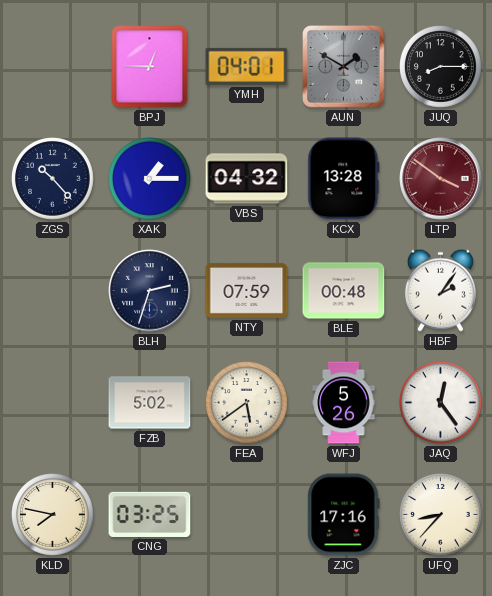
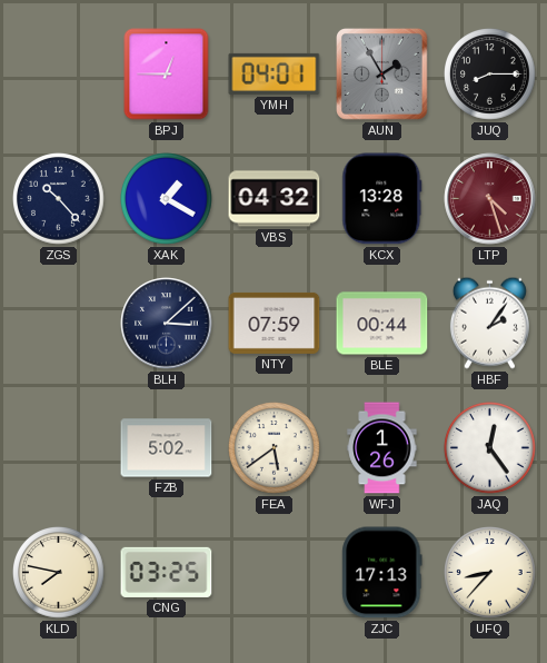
AUN: 1:50 -> 1:55 (382, 75)
XAK: 1:15 -> 1:20 (167, 199)
LTP: 3:51 -> 4:27 (490, 199)
BLH: 2:33 -> 3:08 (167, 324)
BLE: 00:48 -> 00:44 (382, 324)
WFJ: 5:26 -> 1:26 (382, 448)
ZJC: 17:16 -> 17:13 (382, 573)
